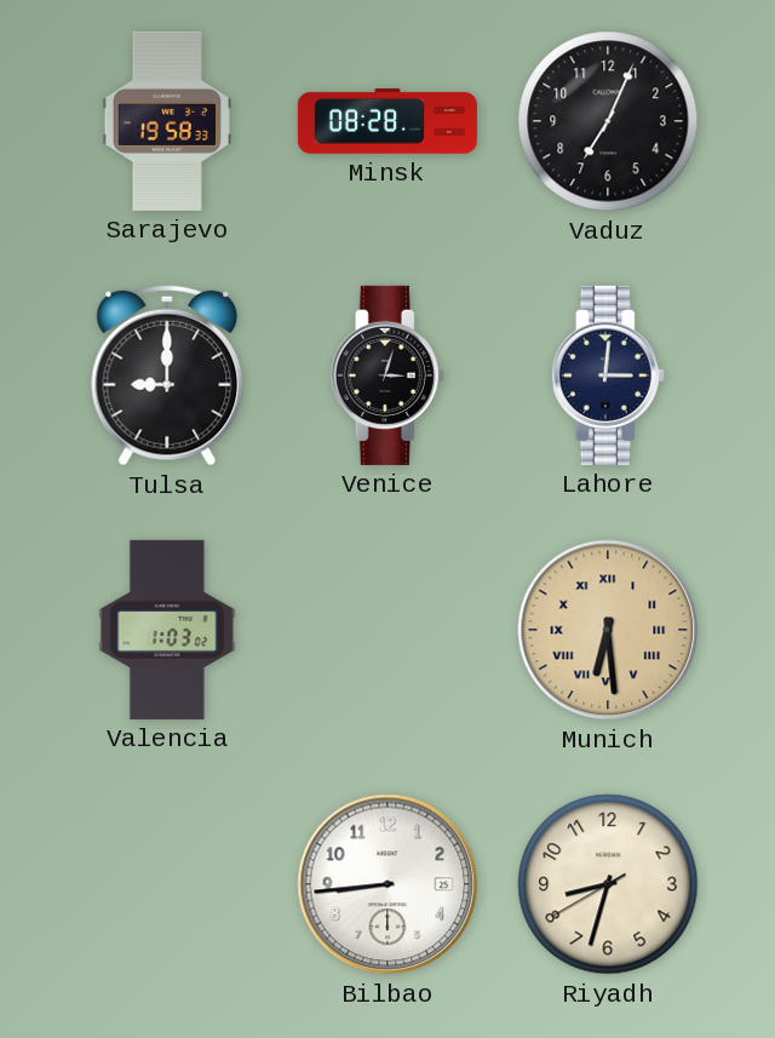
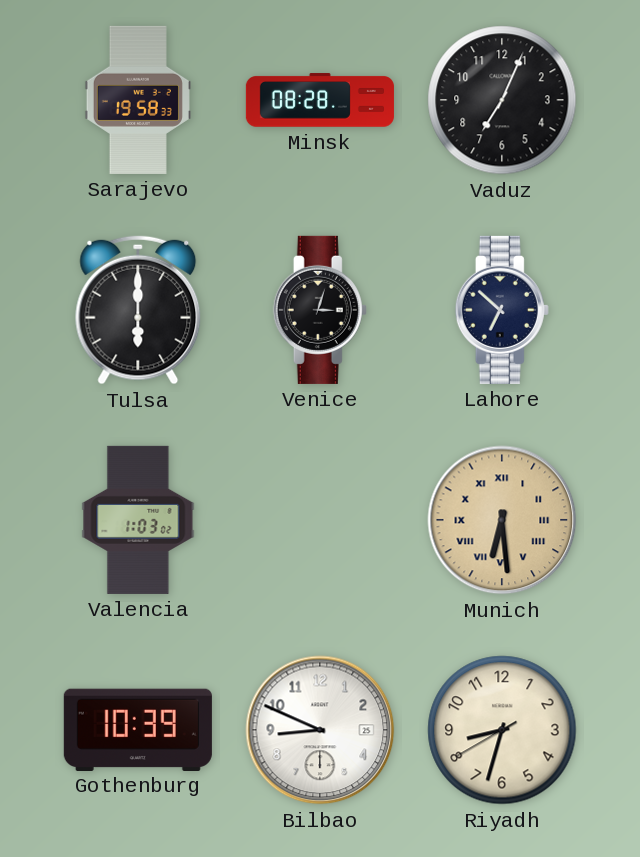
Tulsa: 9:00 -> 6:00 (138, 310)
Lahore: 3:01 -> 6:52 (502, 310)
Gothenburg: none -> 10:39 (138, 729)
Bilbao: 8:44 -> 8:49 (320, 730)
